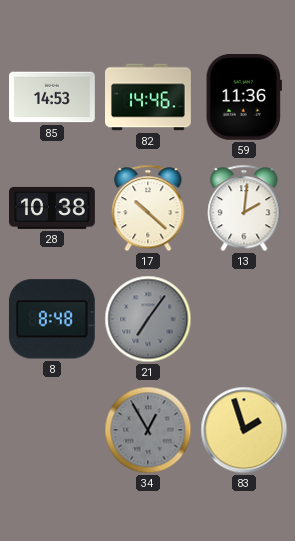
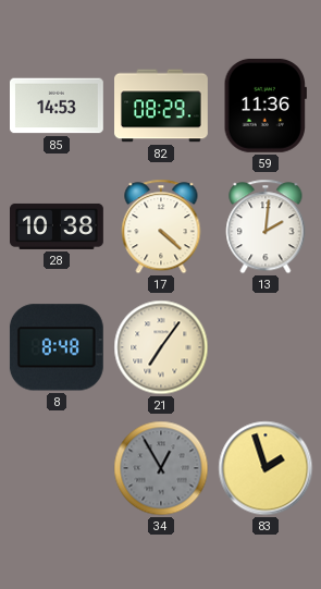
82: 14:46 -> 08:29 (162, 106)
17: 10:22 -> 4:22 (161, 226)
21 dial: grey -> cream (161, 347)
